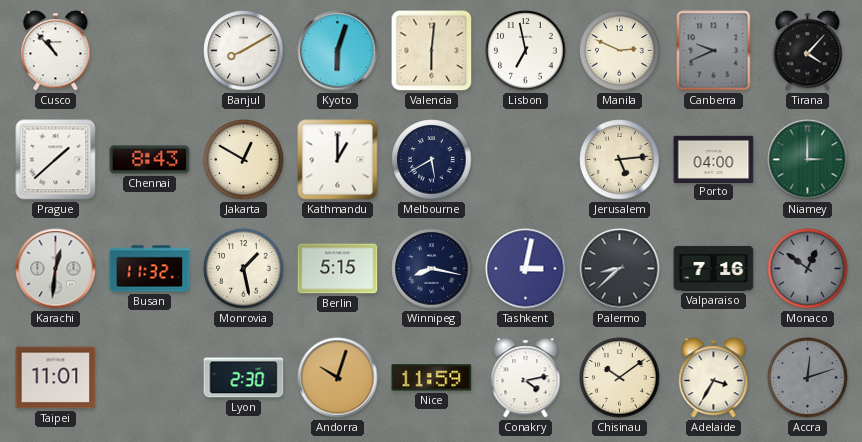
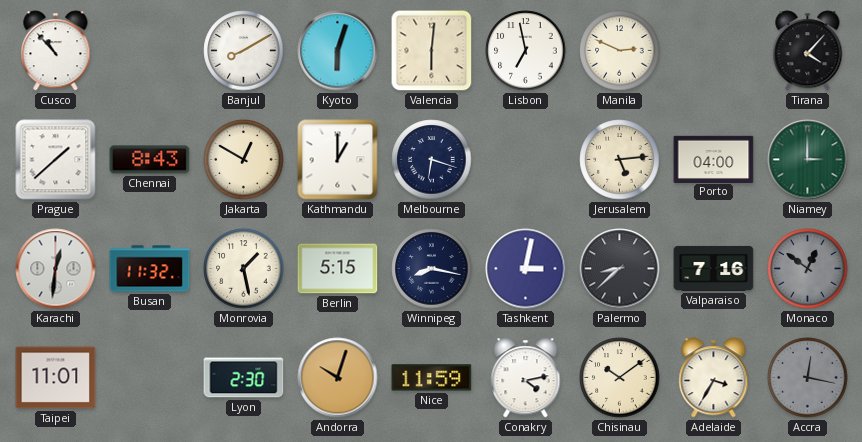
Canberra: 9:41 -> none (714, 51)
Melbourne: 5:40 -> 6:18 (432, 160)
Accra: 12:12 -> 12:17 (808, 378)
